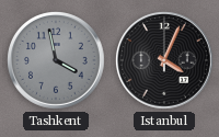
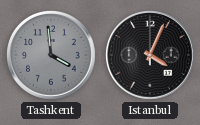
Tashkent: 3:58 -> 3:59 (52, 56)
